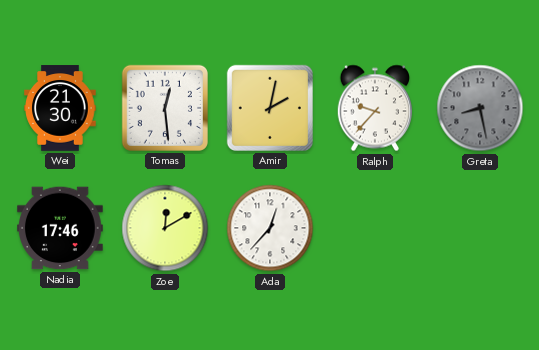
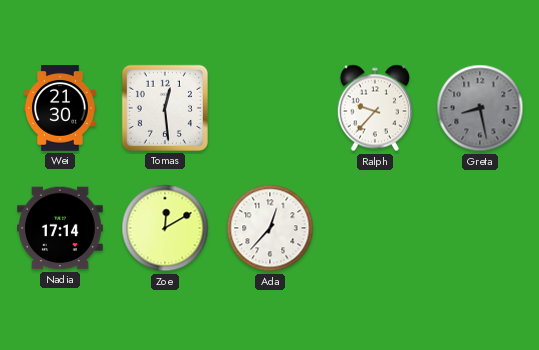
Amir: 2:02 -> none (270, 108)
Nadia: 17:46 -> 17:14 (61, 228)
